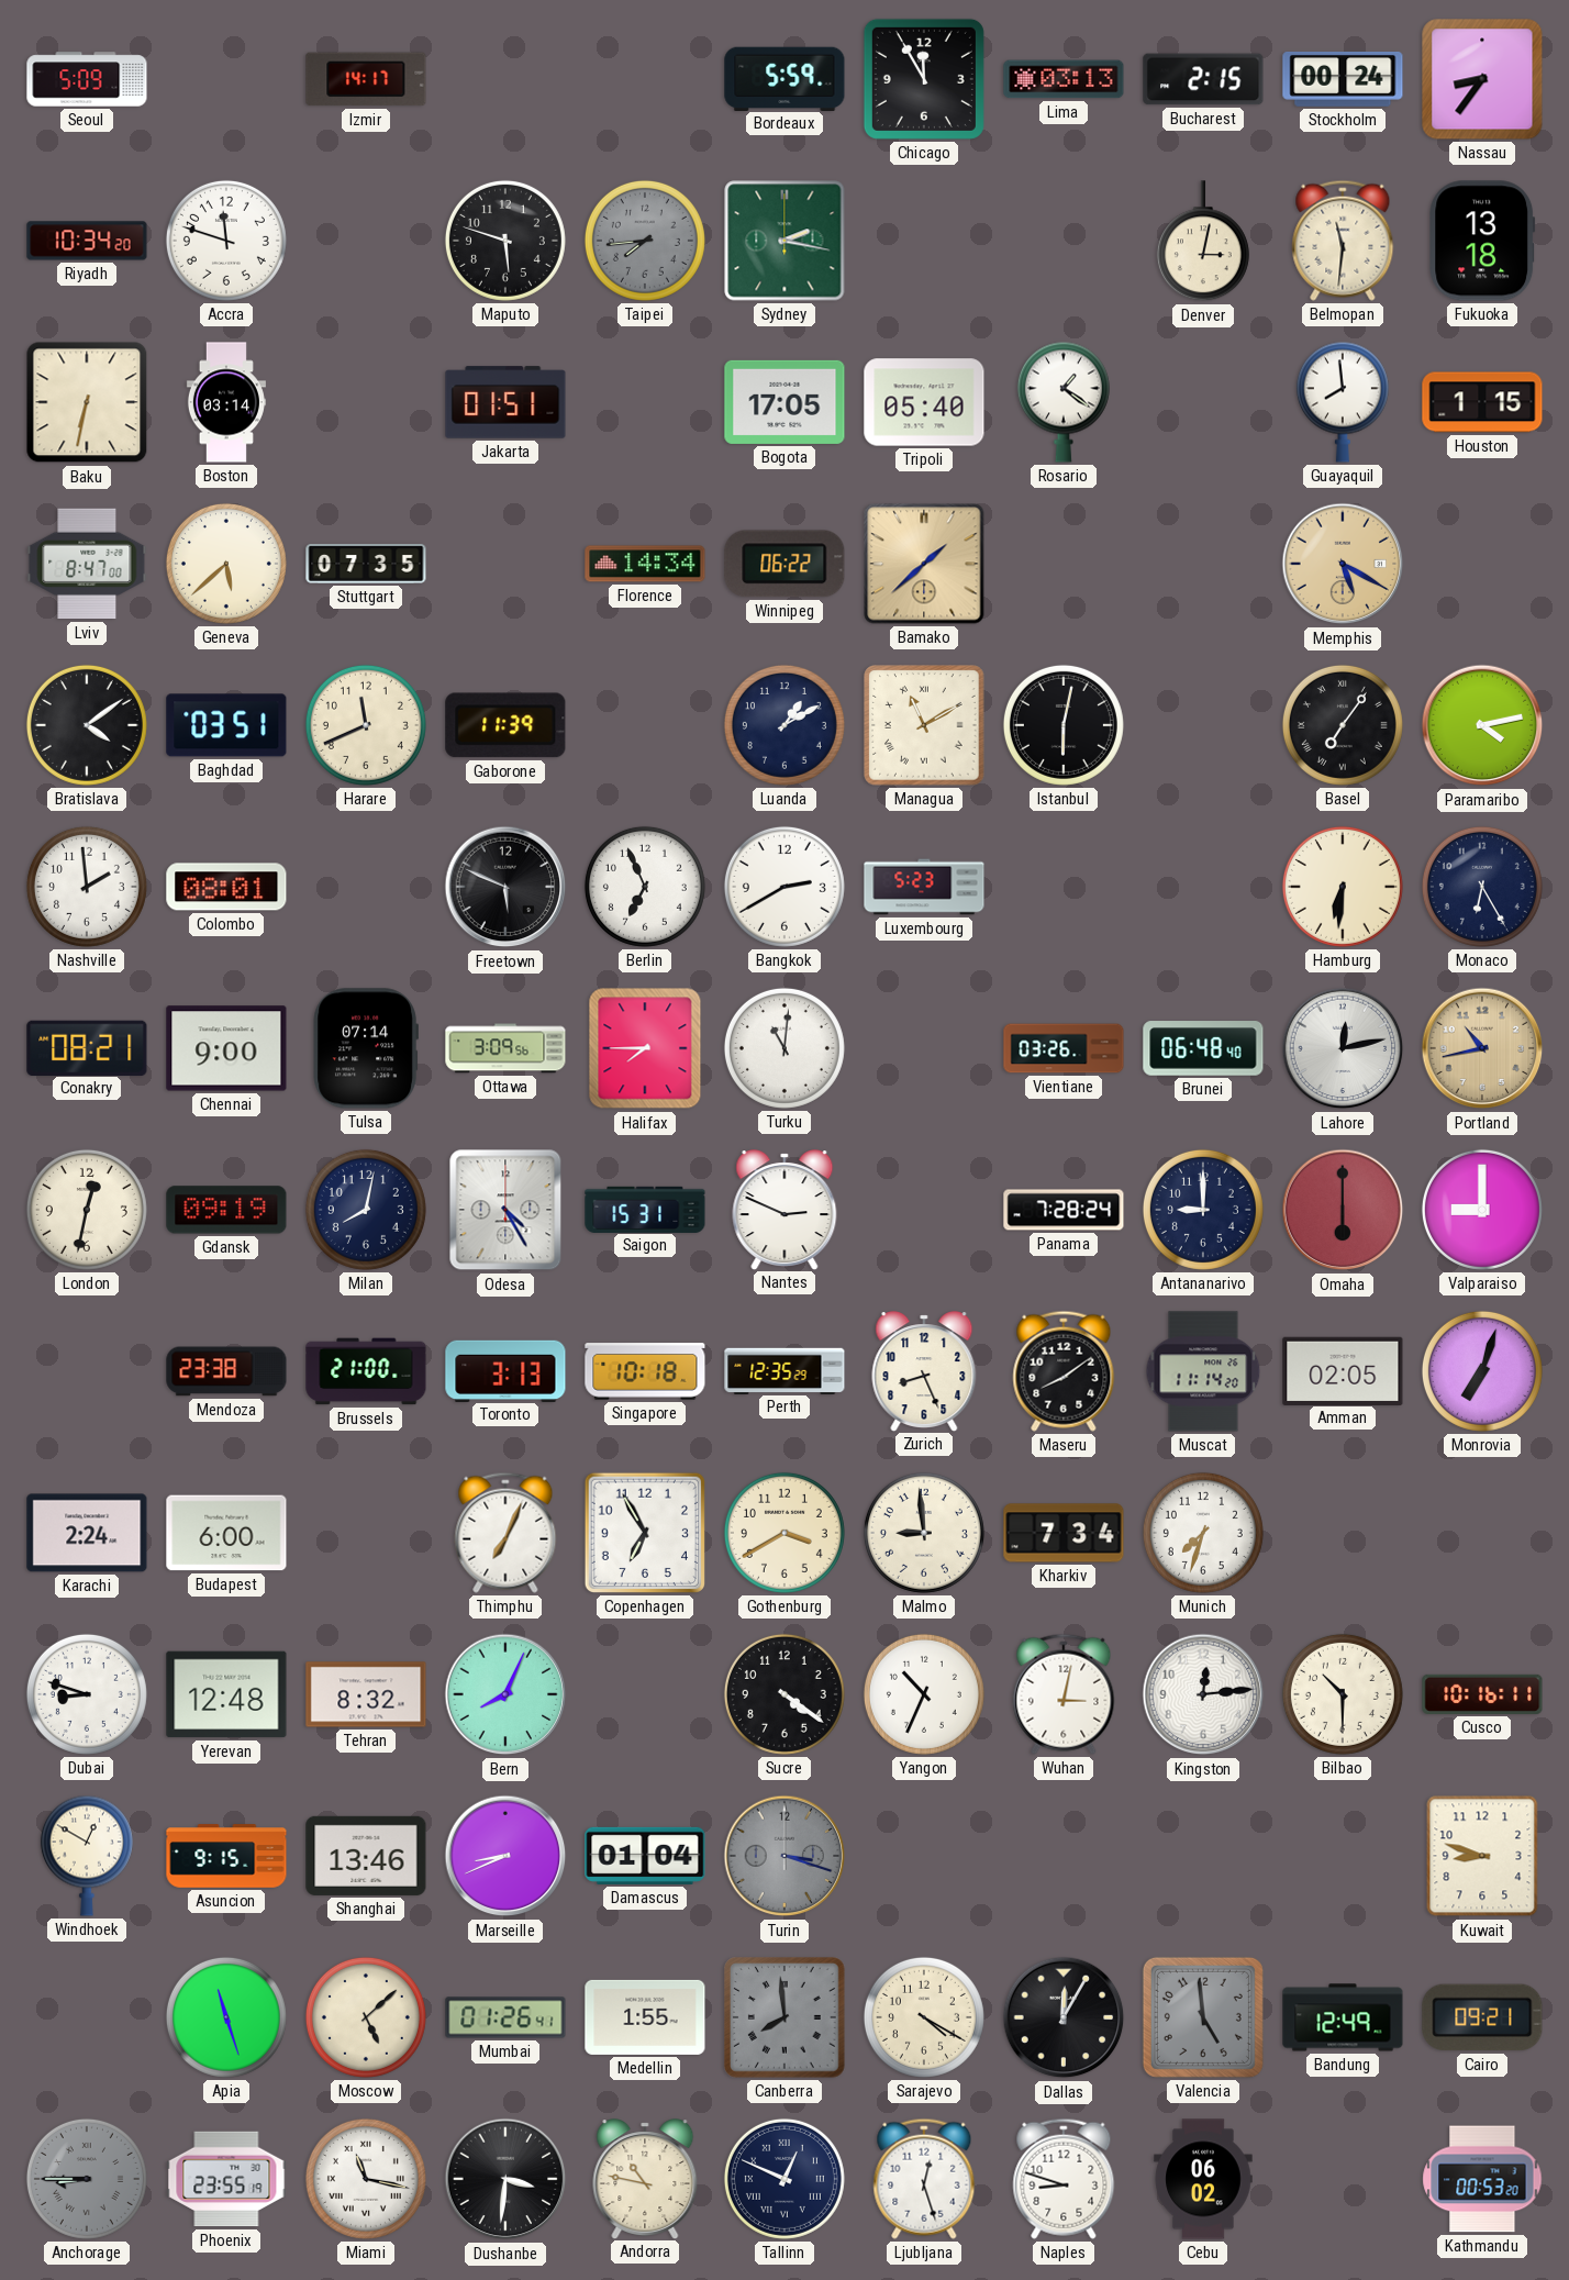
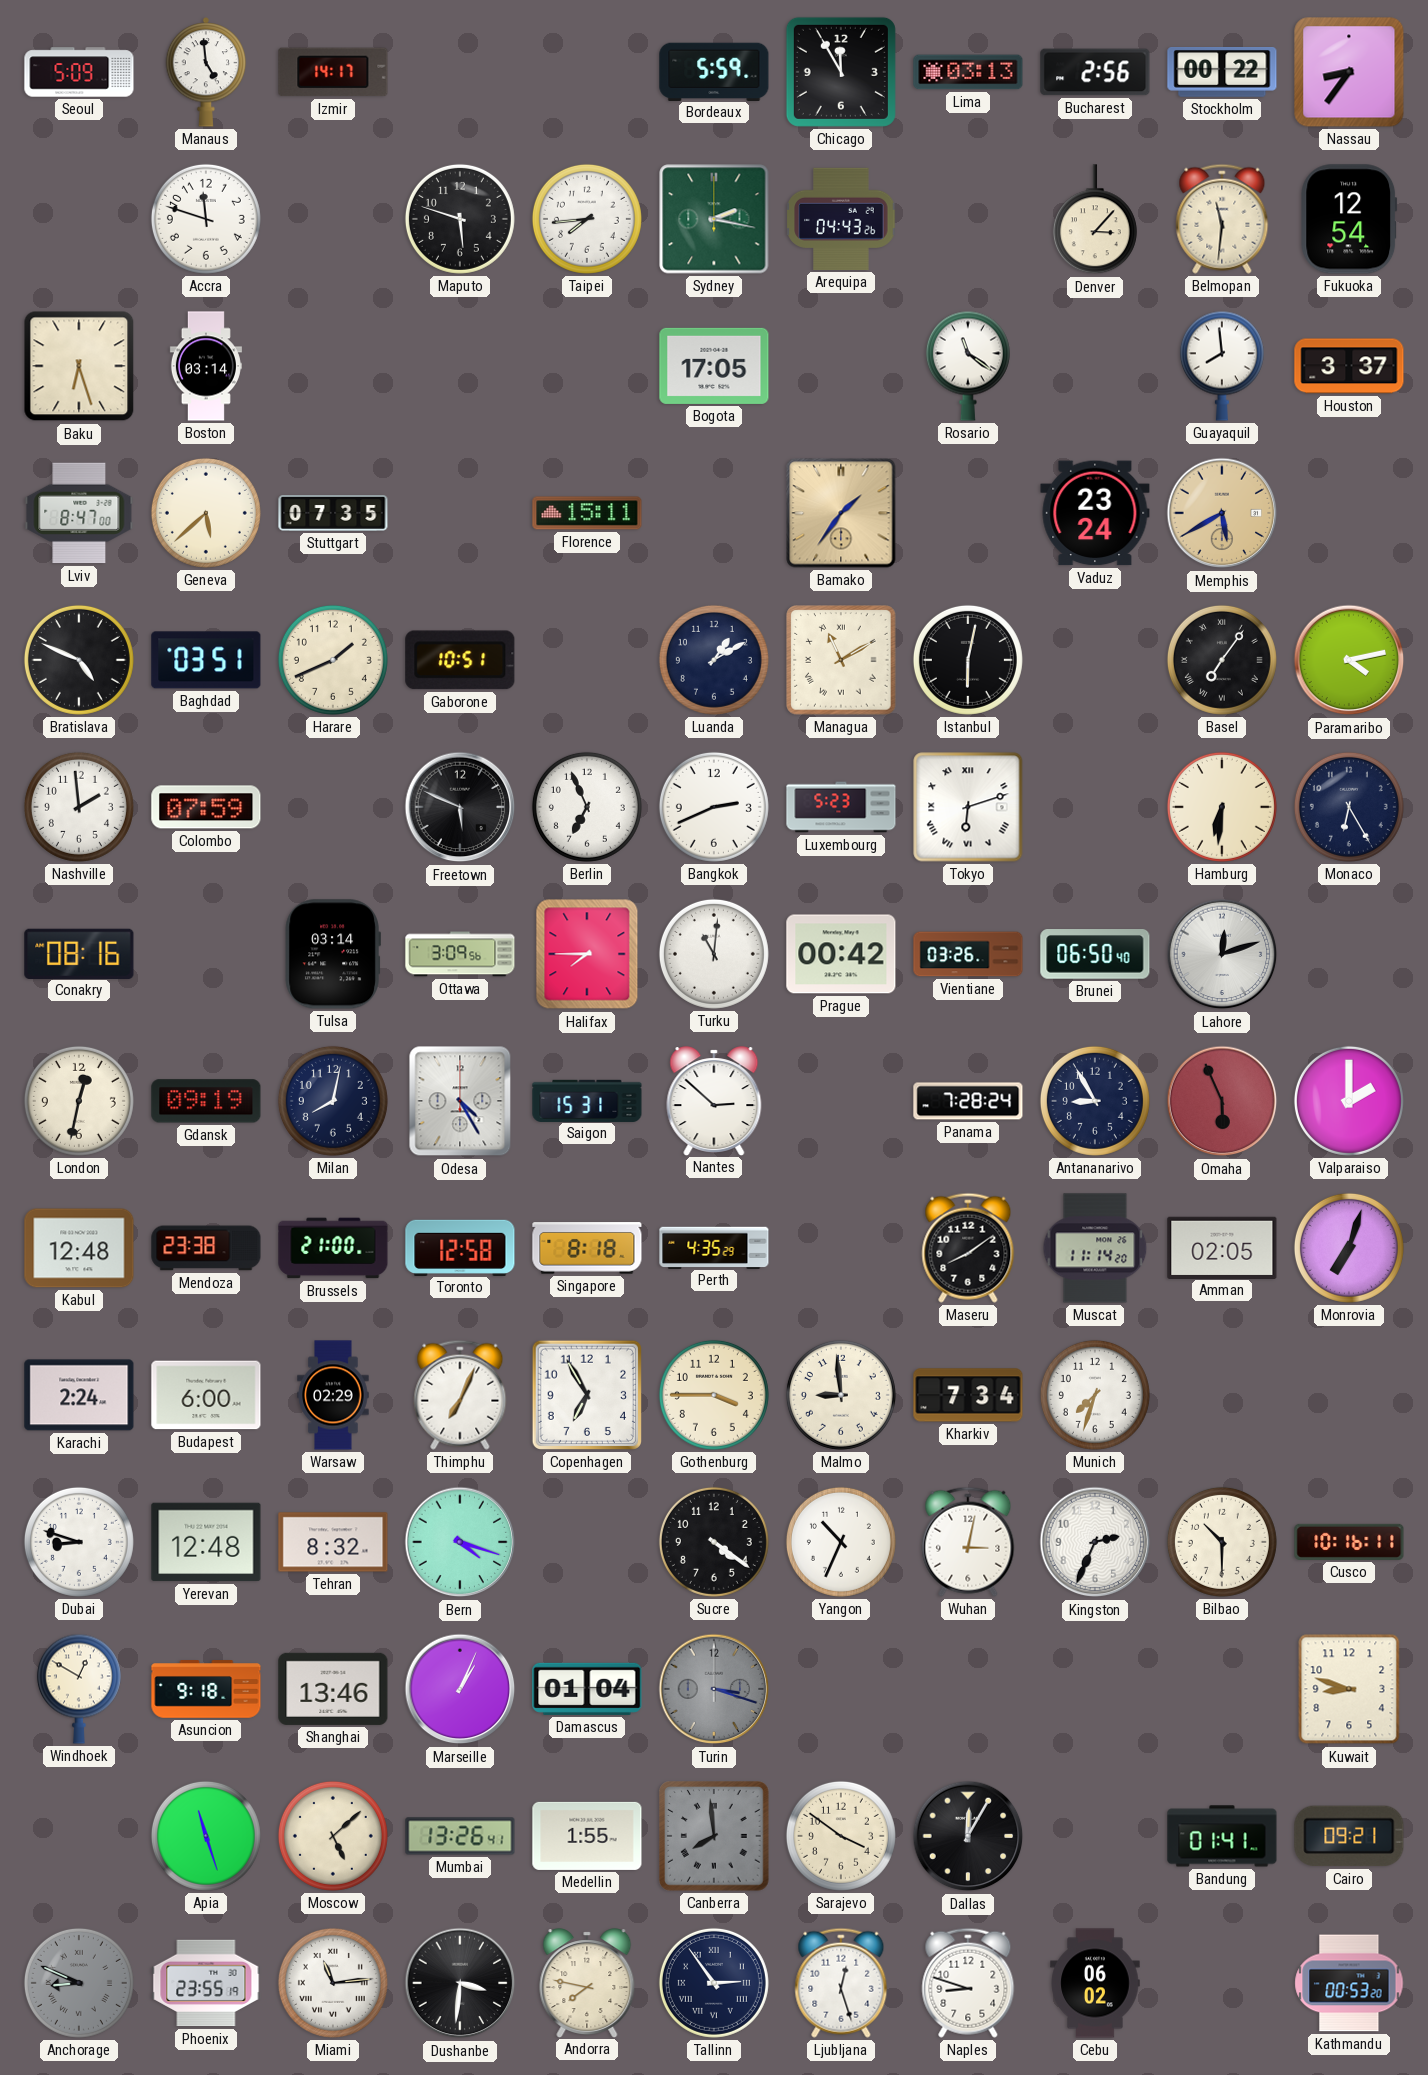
Manaus: none -> 4:59 (206, 72)
Bucharest: 2:15 -> 2:56 (1095, 72)
Stockholm: 00:24 -> 00:22 (1222, 73)
Riyadh: 10:34 -> none (87, 241)
Taipei dial: grey -> white (587, 219)
Arequipa: none -> 04:43 (841, 219)
Denver: 3:02 -> 3:07 (1095, 220)
Fukuoka: 13:18 -> 12:54 (1349, 219)
Baku: 6:32 -> 6:27 (79, 366)
Jakarta: 01:51 -> none (505, 402)
Tripoli: 05:40 -> none (924, 402)
Rosario: 1:21 -> 11:21 (968, 366)
Houston: 1:15 -> 3:37 (1349, 366)
Florence: 14:34 -> 15:11 (587, 513)
Winnipeg: 06:22 -> none (785, 564)
Bamako: 1:38 -> 1:36 (841, 513)
Vaduz: none -> 23:24 (1095, 513)
Memphis: 5:20 -> 5:40 (1222, 513)
Bratislava: 4:09 -> 4:49 (79, 660)
Harare: 11:41 -> 1:41 (333, 660)
Gaborone: 11:39 -> 10:51 (460, 660)
Colombo: 08:01 -> 07:59 (206, 807)
Bangkok: 2:40 -> 2:41 (714, 807)
Tokyo: none -> 6:12 (968, 807)
Conakry: 08:21 -> 08:16 (79, 953)
Chennai: 9:00 -> none (226, 1048)
Tulsa: 07:14 -> 03:14 (333, 954)
Prague: none -> 00:42 (841, 954)
Brunei: 06:48 -> 06:50 (1095, 954)
Lahore: 12:13 -> 12:12 (1222, 954)
Portland: 10:43 -> none (1482, 1048)
Nantes: 2:49 -> 2:52 (714, 1101)
Antananarivo: 9:00 -> 8:55 (1095, 1101)
Omaha: 6:00 -> 5:56 (1222, 1101)
Valparaiso: 9:00 -> 2:00 (1349, 1101)
Kabul: none -> 12:48 (79, 1248)
Toronto: 3:13 -> 12:58 (460, 1247)
Singapore: 10:18 -> 8:18 (587, 1248)
Perth: 12:35 -> 4:35 (714, 1247)
Zurich: 8:26 -> none (924, 1371)
Warsaw: none -> 02:29 (333, 1395)
Gothenburg: 3:40 -> 3:45 (714, 1395)
Bern: 8:04 -> 4:18 (460, 1542)
Kingston: 12:14 -> 2:34 (1095, 1542)
Asuncion: 9:15 -> 9:18 (206, 1689)
Marseille: 8:41 -> 1:04 (460, 1689)
Mumbai: 01:26 -> 13:26 (460, 1836)
Sarajevo: 4:20 -> 3:51 (841, 1836)
Valencia: 4:59 -> none (1203, 2017)
Bandung: 12:49 -> 01:41 (1222, 1836)
Anchorage: 8:45 -> 8:49 (79, 1983)
Miami: 11:17 -> 11:14 (333, 1983)
Andorra: 10:47 -> 7:47 (587, 1983)
Tallinn: 12:49 -> 2:54 (714, 1983)
